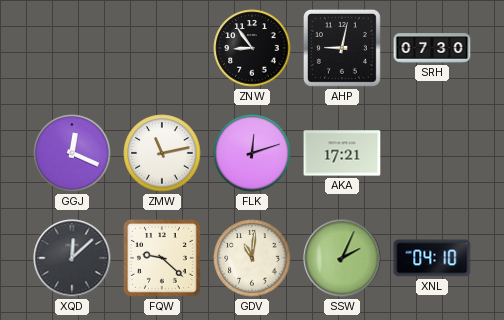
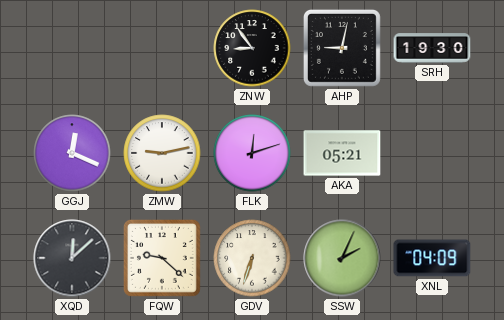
SRH: 07:30 -> 19:30 (432, 48)
ZMW: 11:13 -> 9:13 (162, 153)
AKA: 17:21 -> 05:21 (342, 153)
GDV: 11:01 -> 6:33 (252, 258)
XNL: 04:10 -> 04:09 (432, 258)
